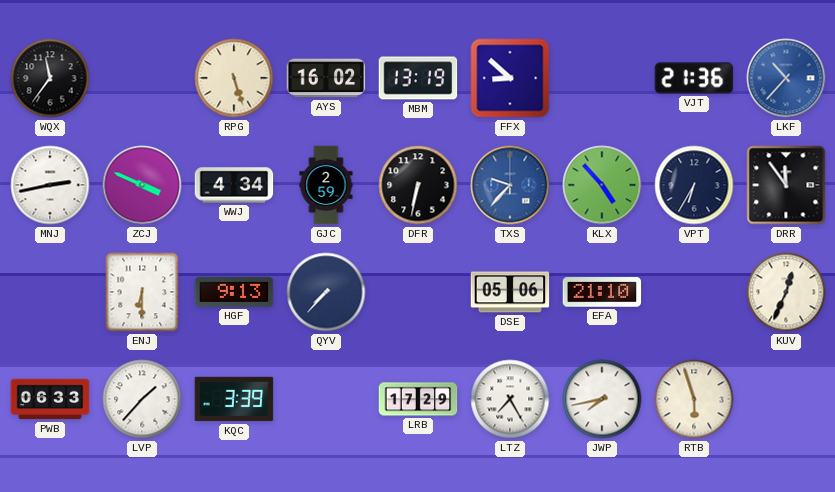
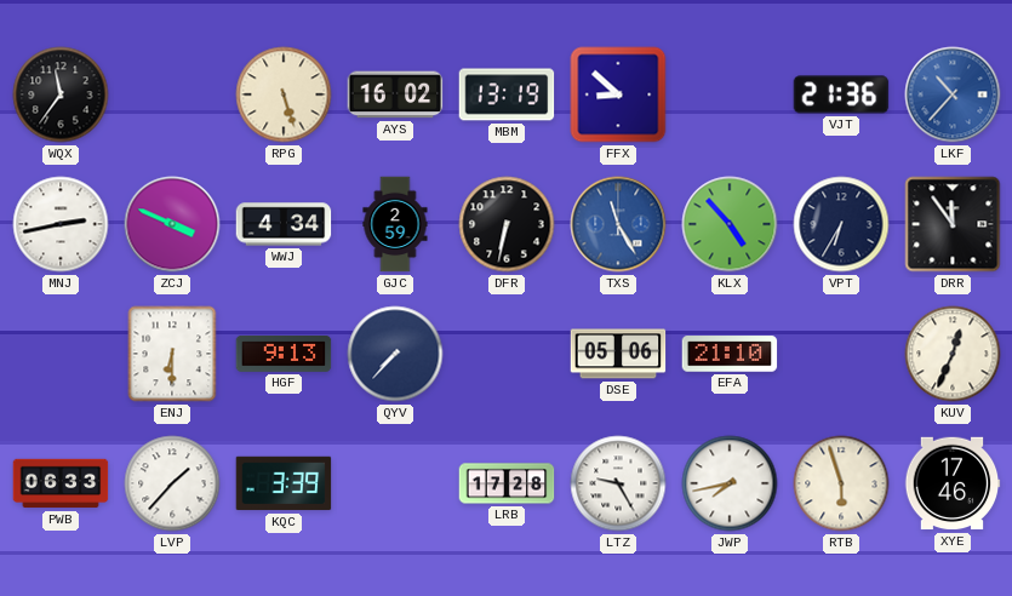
TXS: 9:37 -> 11:25 (618, 224)
LRB: 17:29 -> 17:28 (507, 483)
LTZ: 7:25 -> 9:25 (618, 483)
XYE: none -> 17:46 (953, 483)
